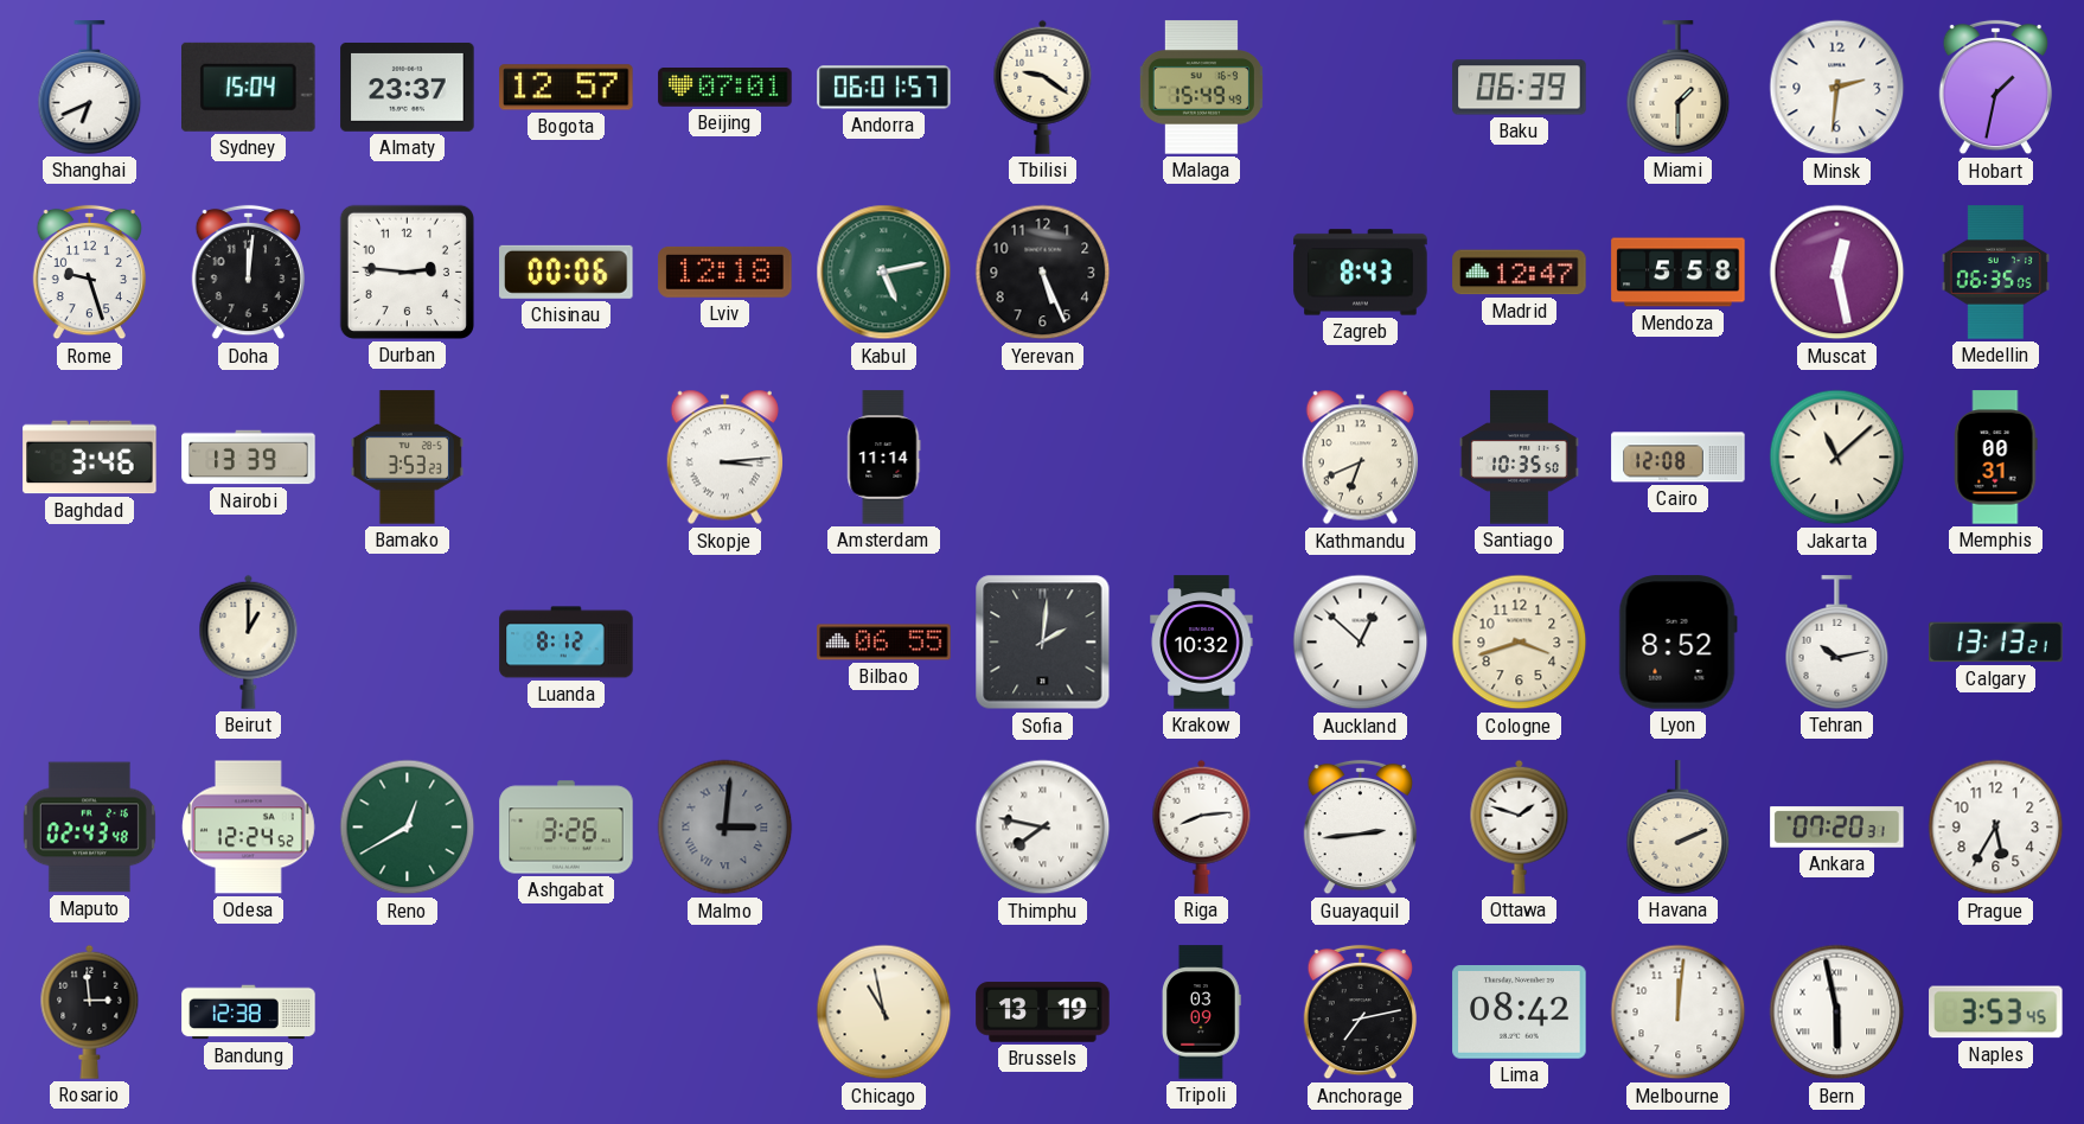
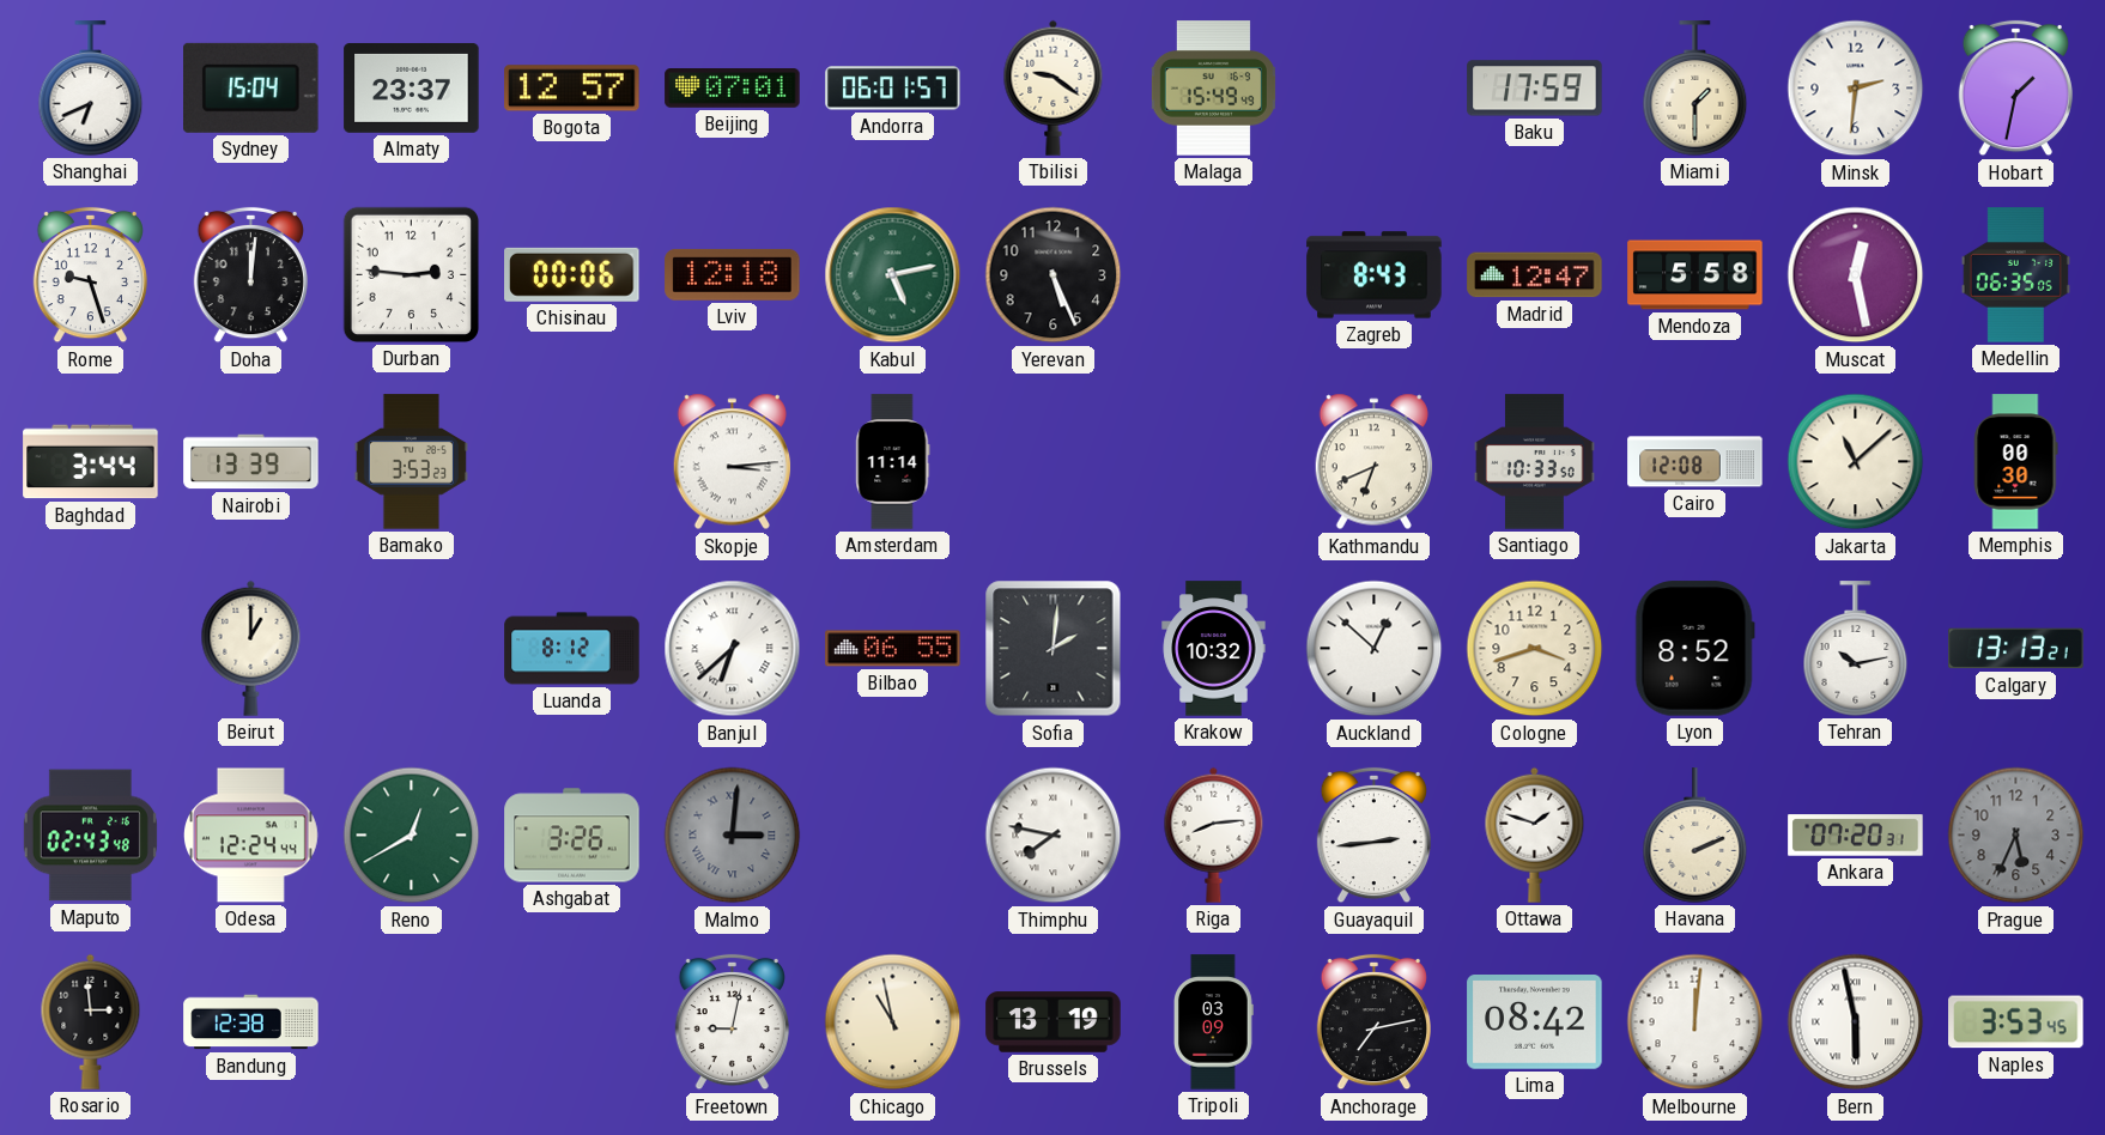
Baku: 06:39 -> 17:59 (1535, 89)
Baghdad: 3:46 -> 3:44 (91, 462)
Santiago: 10:35 -> 10:33 (1535, 462)
Memphis: 00:31 -> 00:30 (2016, 462)
Banjul: none -> 6:38 (733, 649)
Odesa: 12:24:52 -> 12:24:44 (251, 836)
Prague: 5:35 -> 5:34 (2016, 836)
Prague dial: white -> grey (2016, 836)
Freetown: none -> 9:02 (732, 1022)
